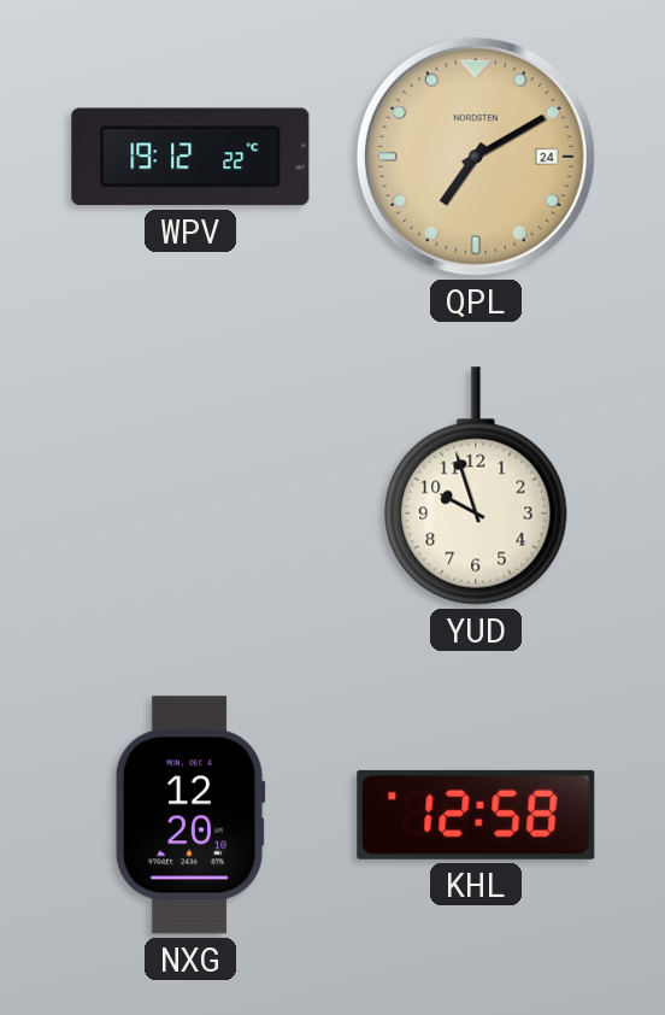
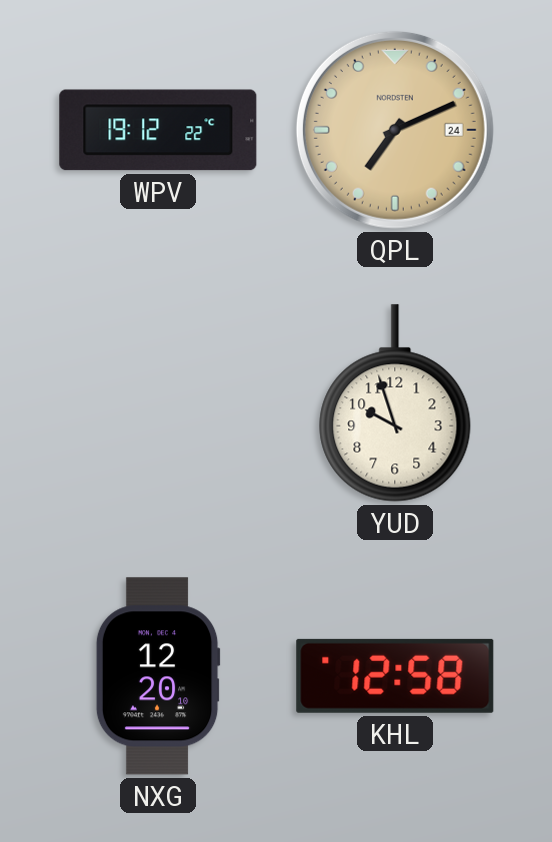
QPL: 7:10 -> 7:11 (395, 130)
